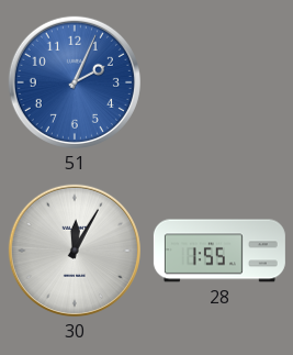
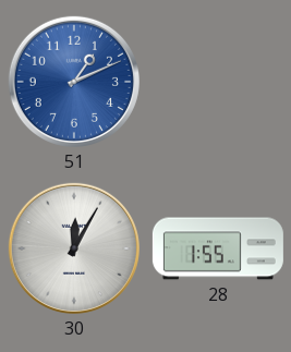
51: 2:04 -> 1:11 (74, 82)
